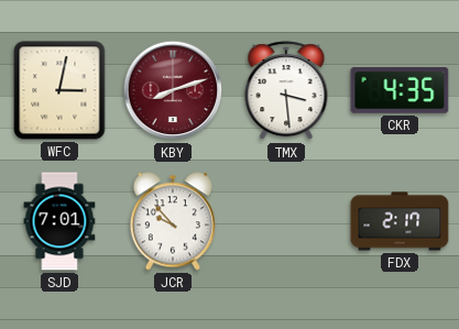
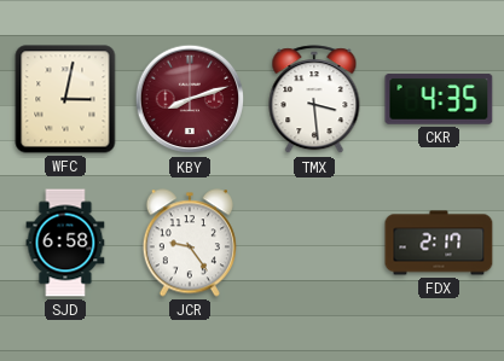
SJD: 7:01 -> 6:58 (65, 243)
JCR: 9:53 -> 9:24 (190, 243)
